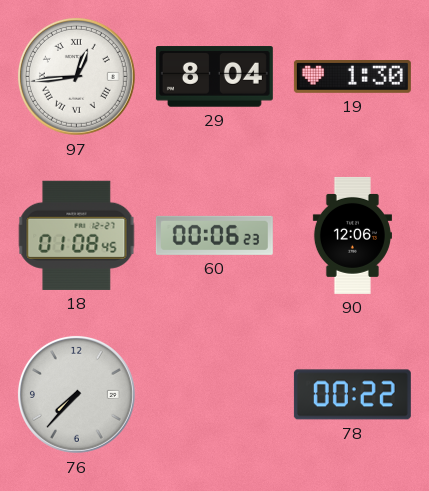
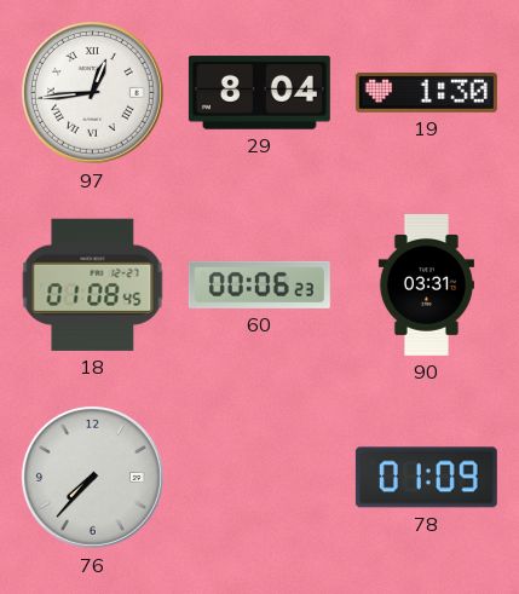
90: 12:06 -> 03:31 (426, 284)
78: 00:22 -> 01:09 (426, 478)
